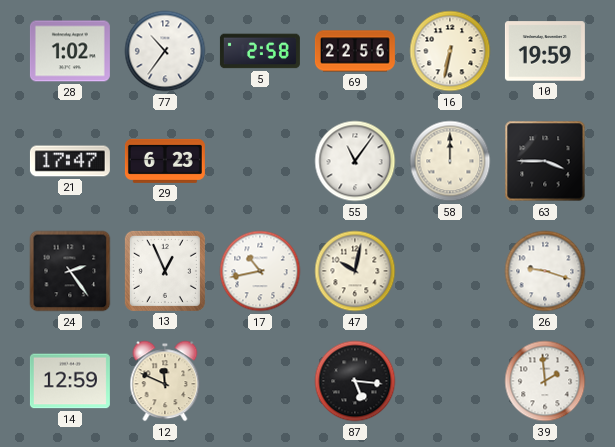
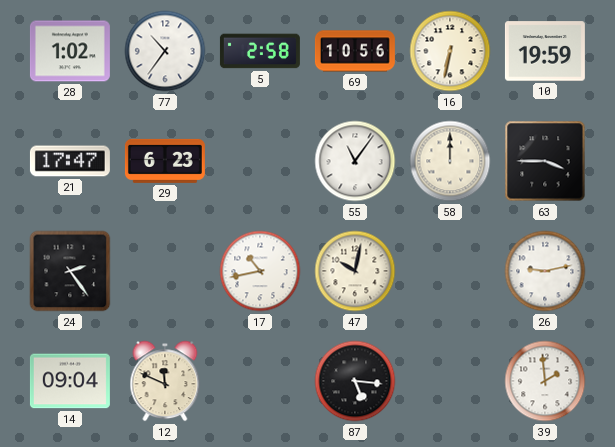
69: 22:56 -> 10:56 (355, 51)
13: 12:56 -> none (165, 271)
26: 9:18 -> 9:13 (545, 271)
14: 12:59 -> 09:04 (70, 381)
